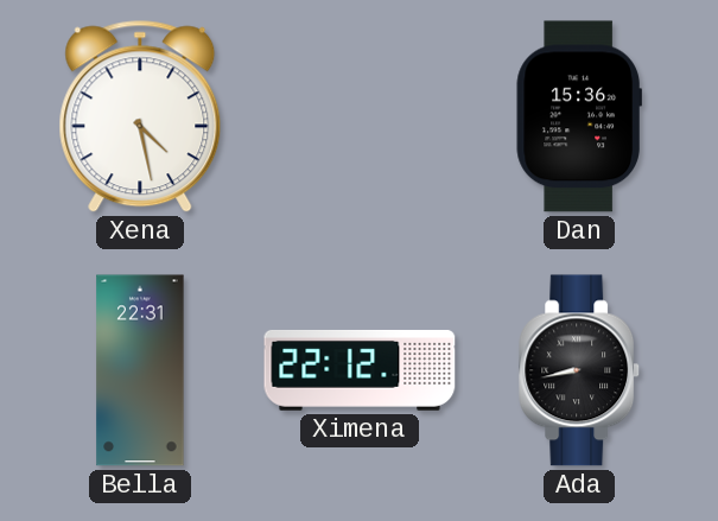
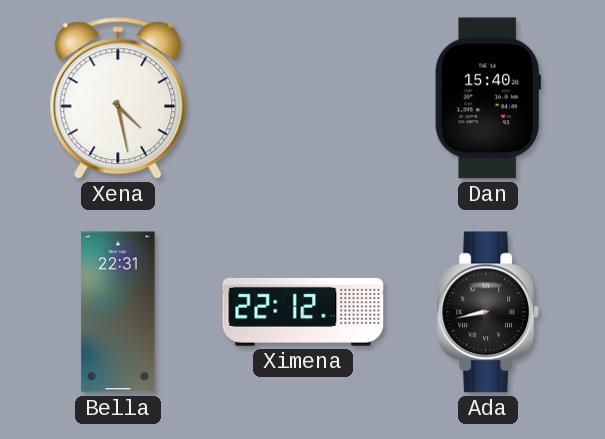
Dan: 15:36 -> 15:40 (488, 98)
